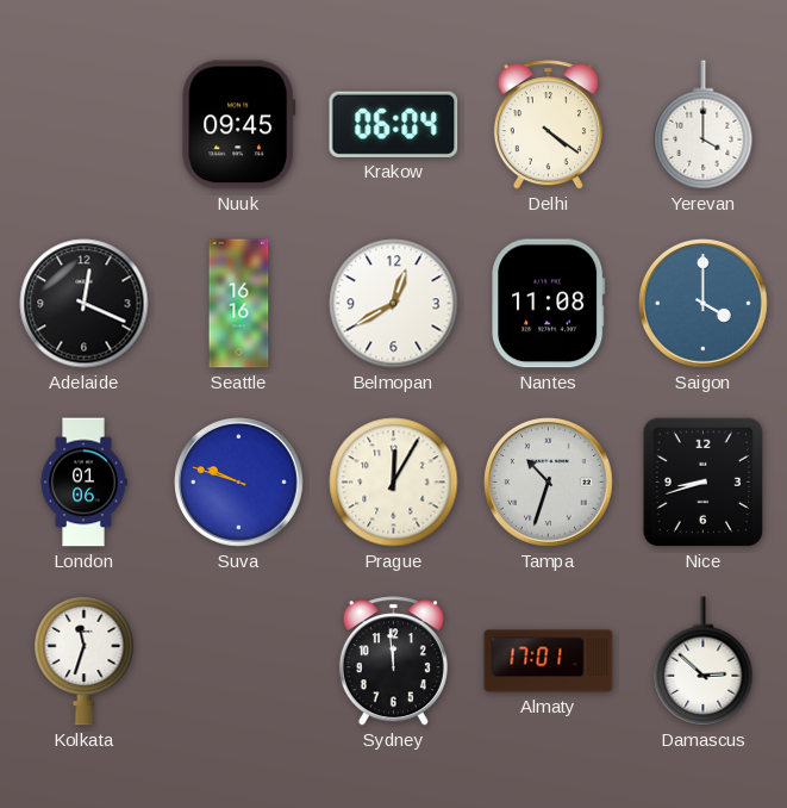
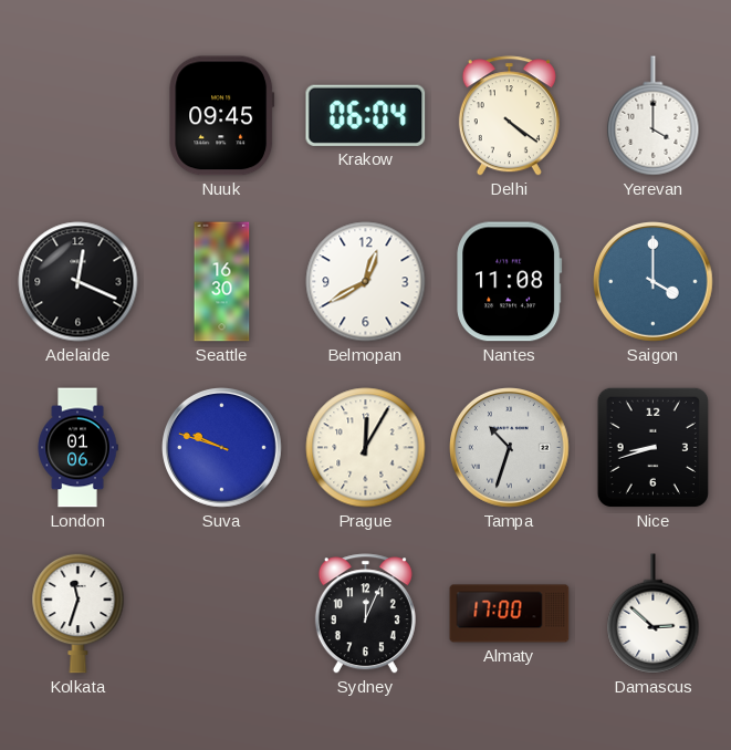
Seattle: 16:16 -> 16:30 (222, 282)
Sydney: 11:59 -> 12:04 (365, 614)
Almaty: 17:01 -> 17:00 (510, 614)
